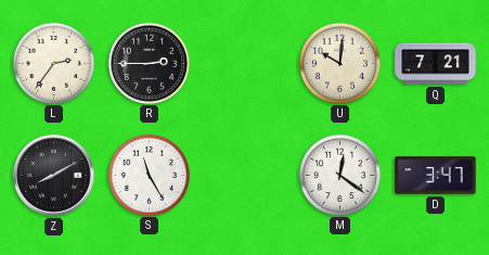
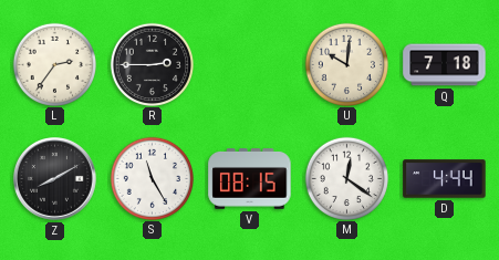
Q: 7:21 -> 7:18 (445, 65)
V: none -> 08:15 (250, 179)
D: 3:47 -> 4:44 (445, 179)
